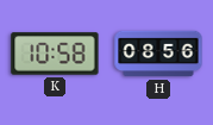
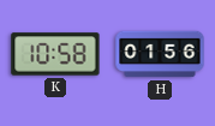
H: 08:56 -> 01:56 (160, 54)
